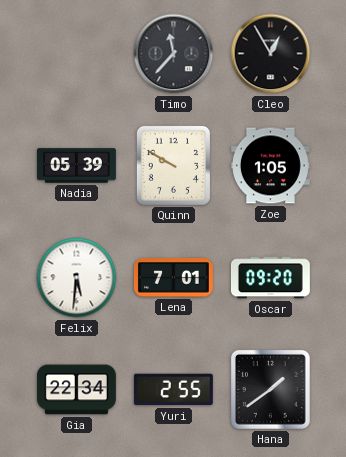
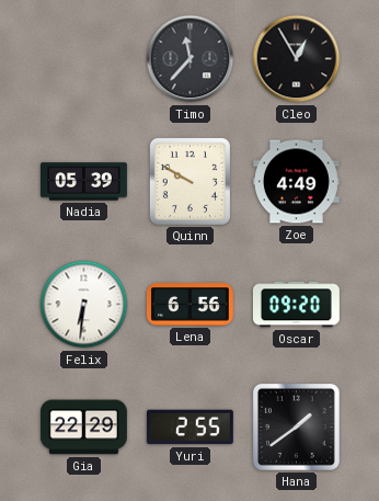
Zoe: 1:05 -> 4:49 (296, 182)
Felix: 5:31 -> 6:31 (84, 305)
Lena: 7:01 -> 6:56 (190, 305)
Gia: 22:34 -> 22:29 (83, 428)
